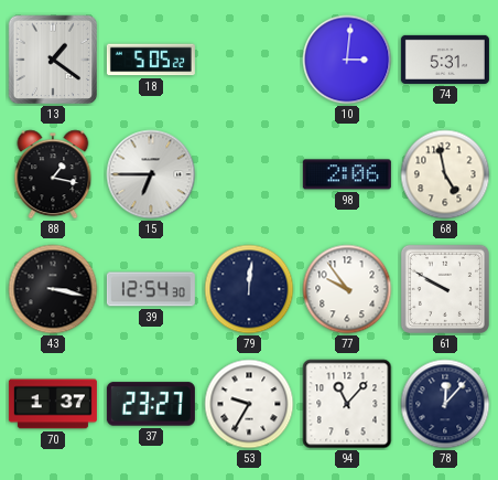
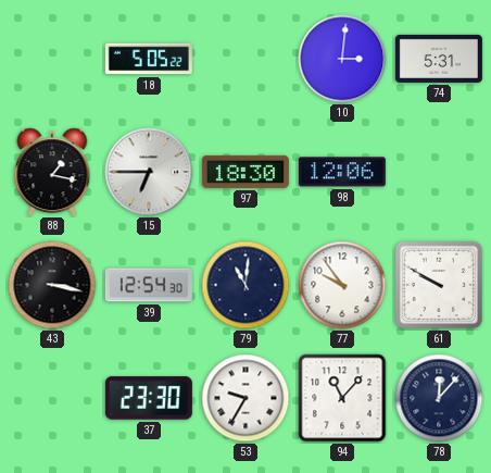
13: 1:21 -> none (53, 60)
97: none -> 18:30 (246, 172)
98: 2:06 -> 12:06 (342, 172)
68: 4:58 -> none (445, 174)
79: 12:01 -> 11:01 (246, 285)
70: 1:37 -> none (53, 404)
37: 23:27 -> 23:30 (149, 398)
